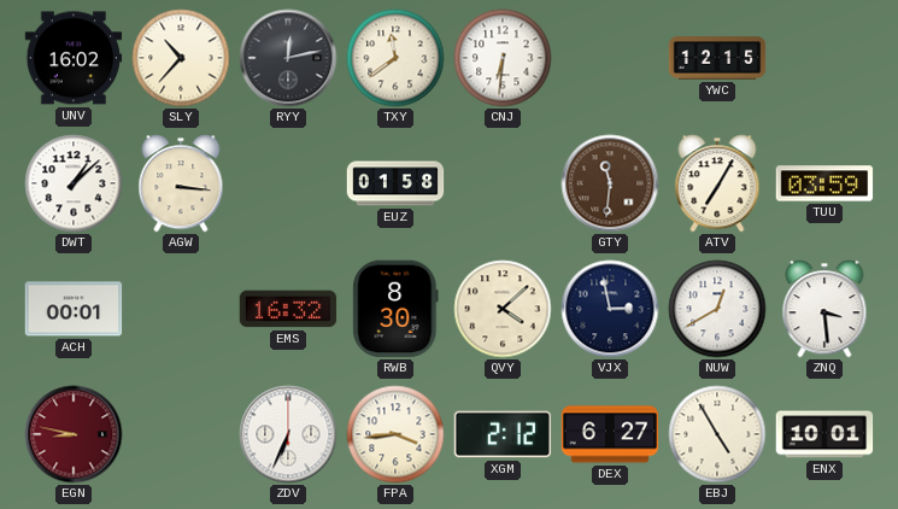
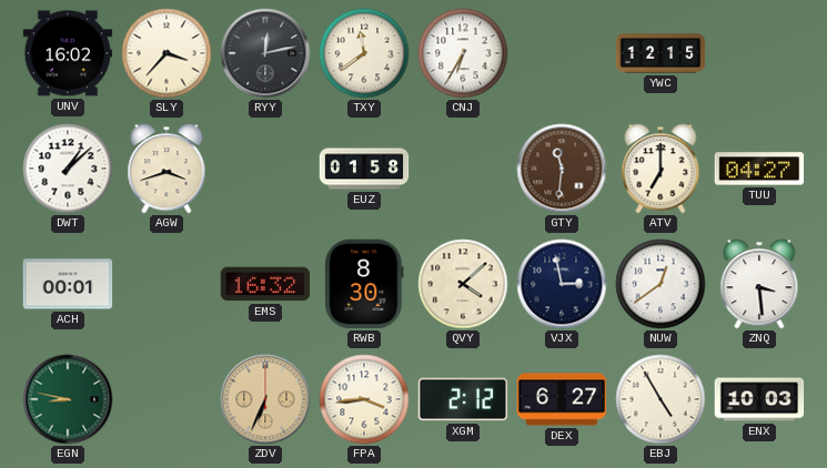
SLY: 10:37 -> 3:37 (167, 53)
CNJ: 6:31 -> 6:35 (463, 53)
AGW: 3:16 -> 3:42 (167, 169)
ATV: 7:05 -> 7:00 (660, 169)
TUU: 03:59 -> 04:27 (759, 169)
NUW: 12:40 -> 12:39 (660, 284)
EGN dial: burgundy -> green (68, 399)
ZDV dial: white -> champagne (265, 399)
ENX: 10:01 -> 10:03 (759, 399)
